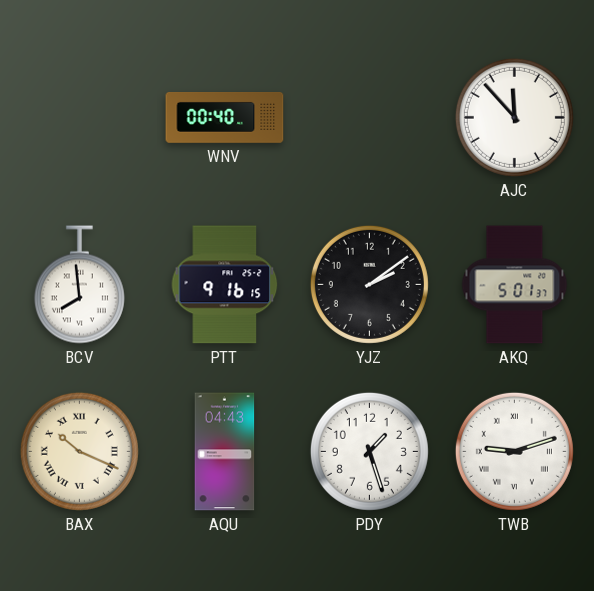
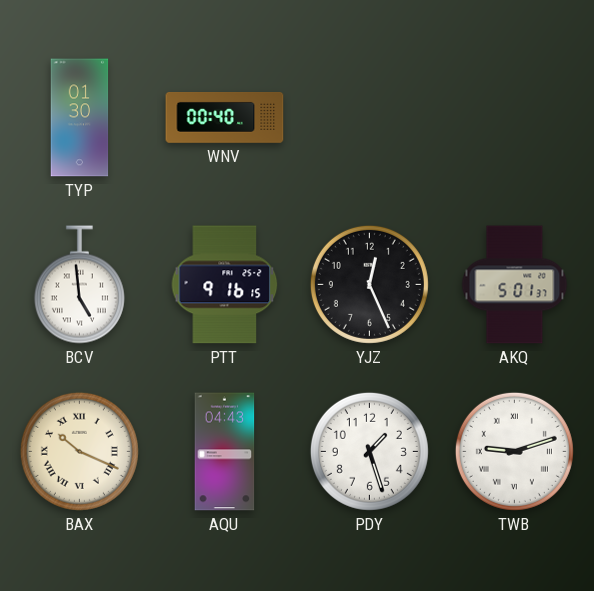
TYP: none -> 01:30 (80, 118)
AJC: 11:53 -> none (514, 117)
BCV: 7:59 -> 4:59 (79, 285)
YJZ: 2:09 -> 12:26 (369, 284)
